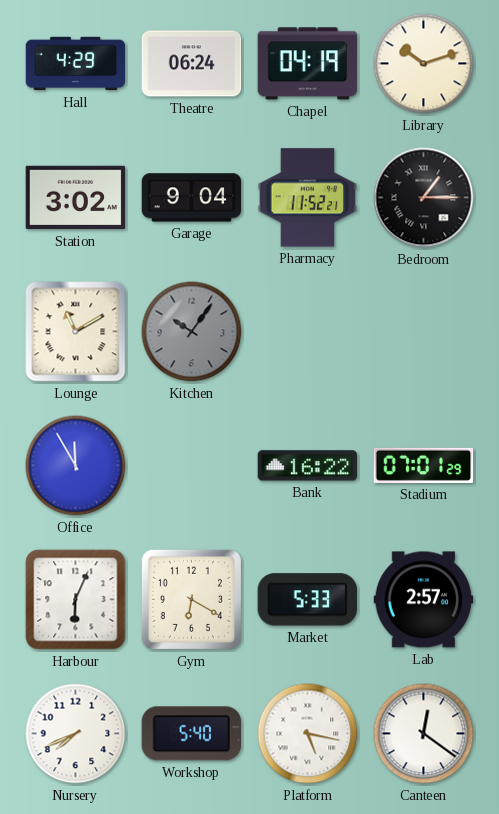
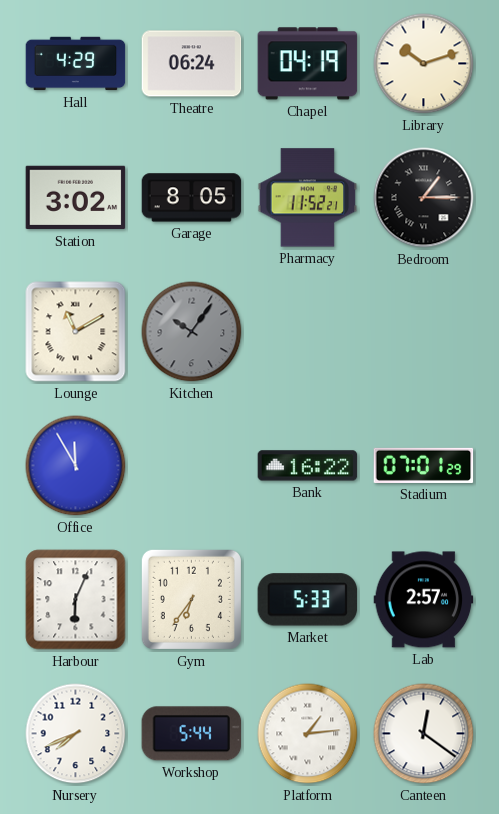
Garage: 9:04 -> 8:05 (192, 198)
Gym: 6:20 -> 6:36 (191, 599)
Workshop: 5:40 -> 5:44 (192, 734)
Platform: 5:17 -> 1:14 (308, 734)
